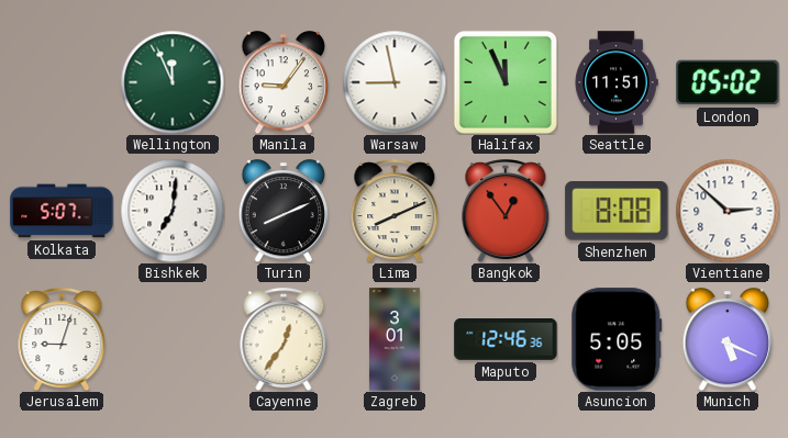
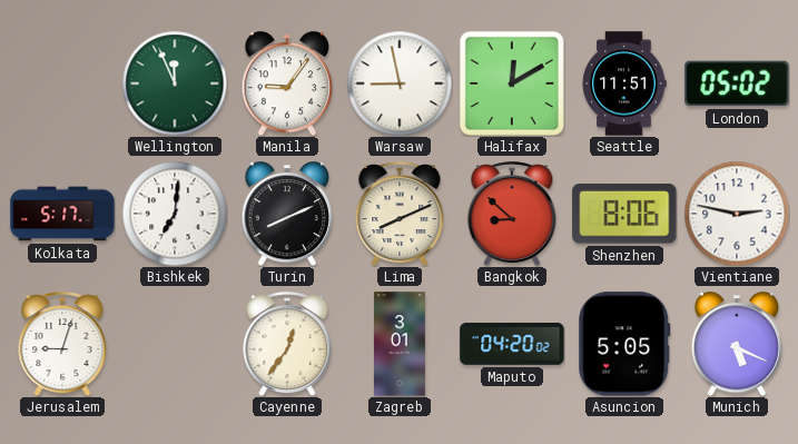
Halifax: 11:56 -> 12:10 (512, 83)
Kolkata: 5:07 -> 5:17 (62, 214)
Bangkok: 12:54 -> 8:52 (512, 214)
Shenzhen: 8:08 -> 8:06 (624, 214)
Vientiane: 2:52 -> 2:47 (737, 214)
Maputo: 12:46 -> 04:20 (512, 345)
